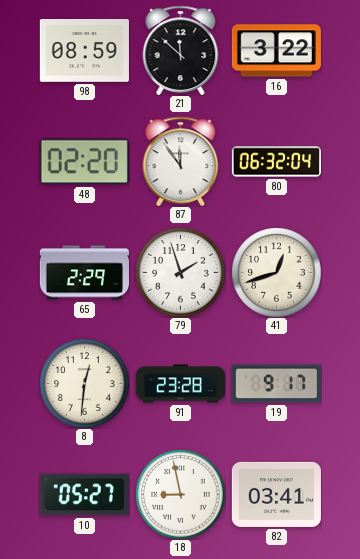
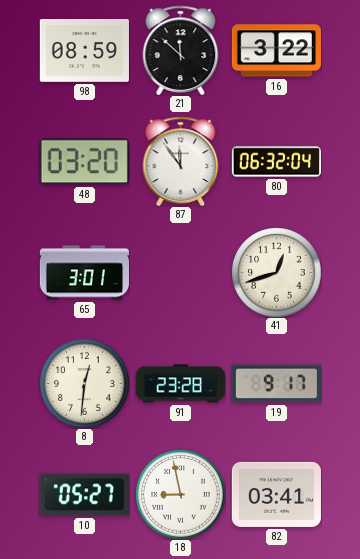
48: 02:20 -> 03:20 (84, 162)
65: 2:29 -> 3:01 (84, 273)
79: 1:57 -> none (180, 272)
